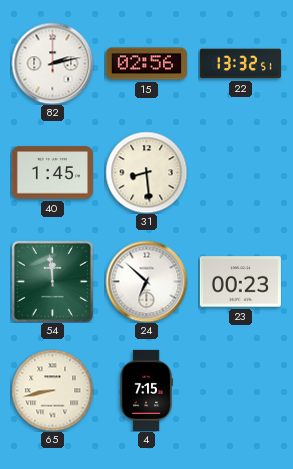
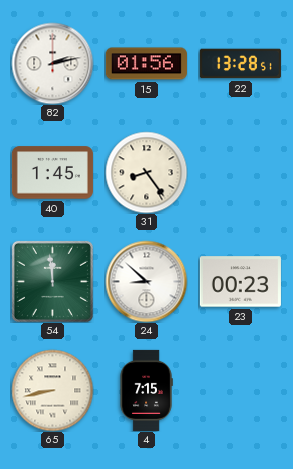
15: 02:56 -> 01:56 (146, 64)
22: 13:32 -> 13:28 (240, 64)
31: 8:29 -> 8:24 (146, 172)
24: 6:52 -> 8:52 (146, 281)
